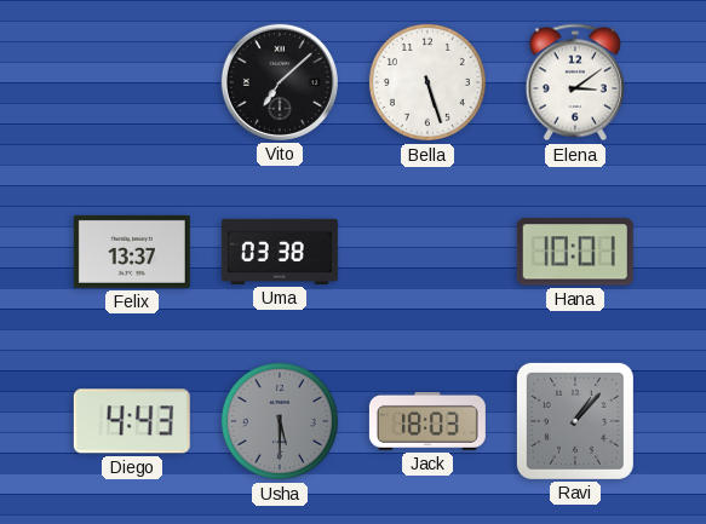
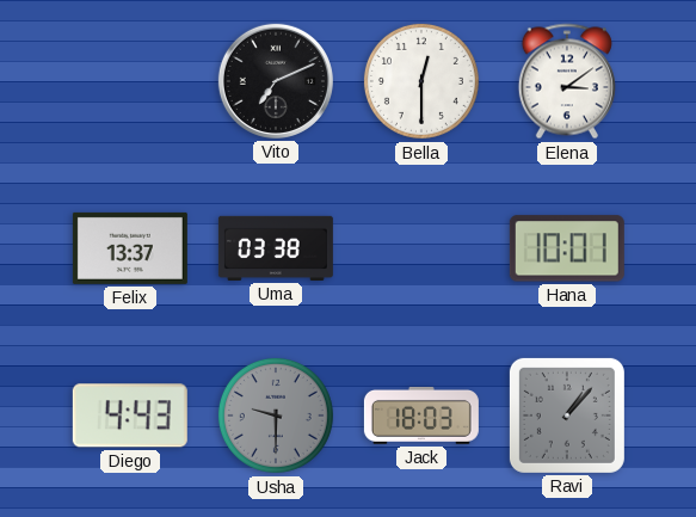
Vito: 7:08 -> 7:11 (276, 81)
Bella: 5:27 -> 12:30 (421, 81)
Usha: 5:30 -> 9:30 (276, 416)
